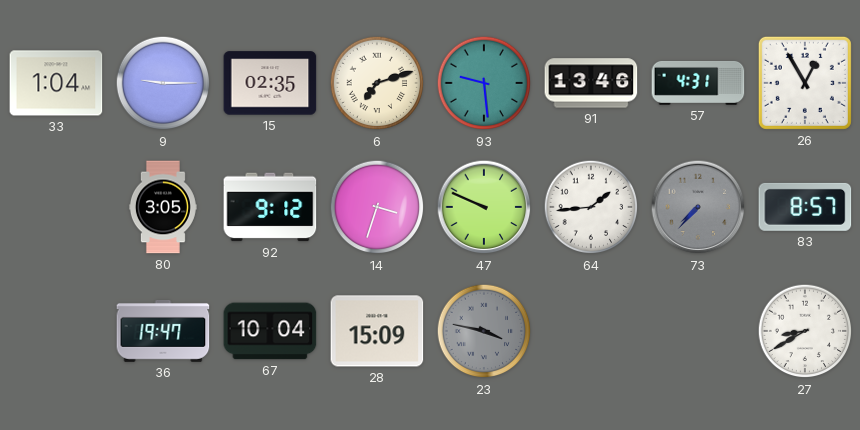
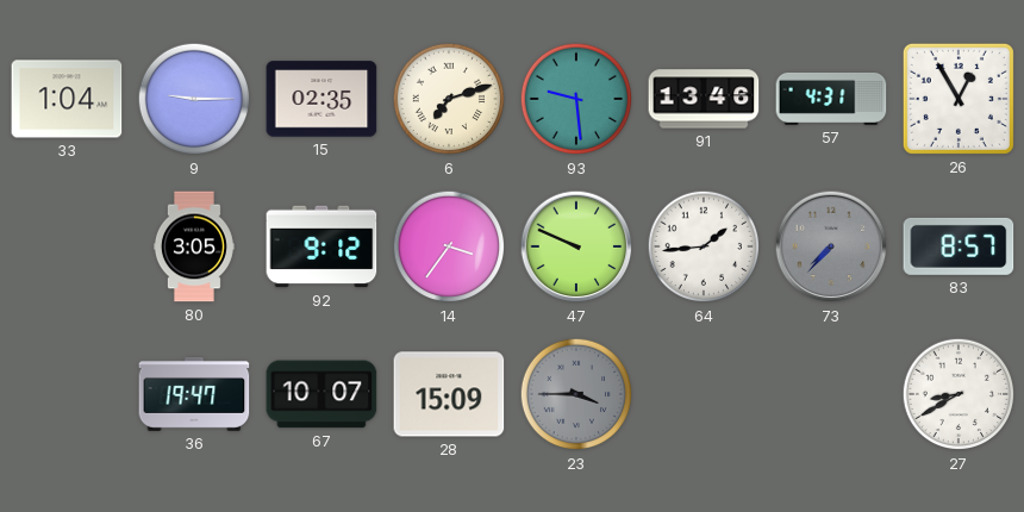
14: 3:33 -> 3:36 (449, 246)
67: 10:04 -> 10:07 (321, 394)
23: 3:47 -> 3:45 (576, 394)
